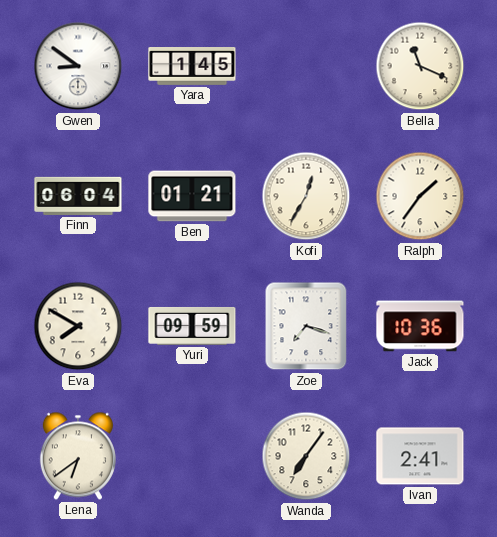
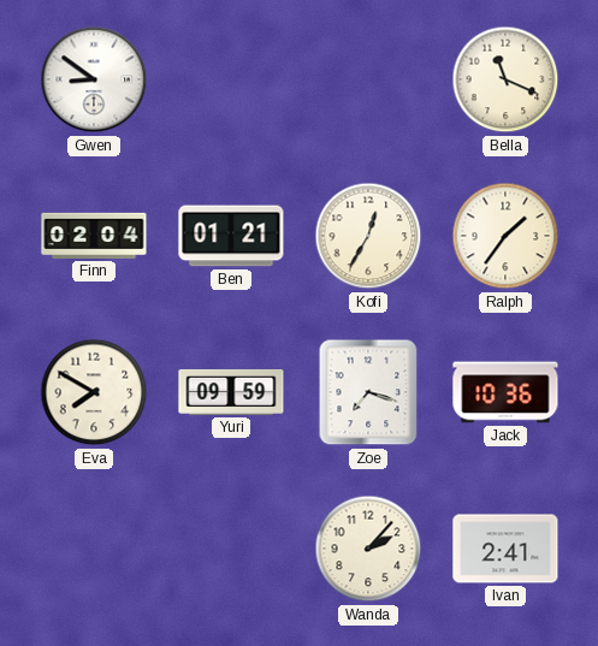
Yara: 1:45 -> none (192, 67)
Finn: 06:04 -> 02:04 (94, 236)
Lena: 6:39 -> none (78, 456)
Wanda: 7:06 -> 2:07 (368, 549)
